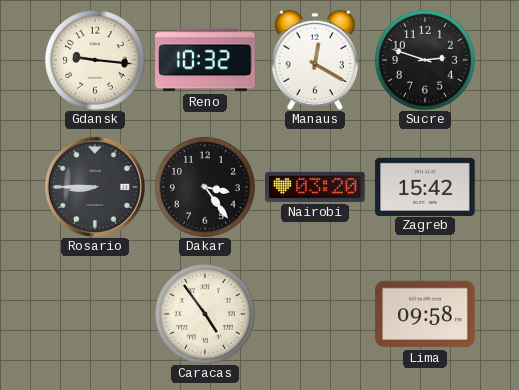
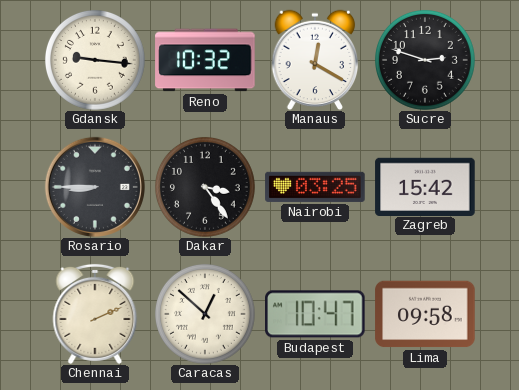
Nairobi: 03:20 -> 03:25 (315, 187)
Chennai: none -> 2:11 (95, 314)
Caracas: 4:54 -> 12:52 (205, 314)
Budapest: none -> 10:47 (316, 314)
